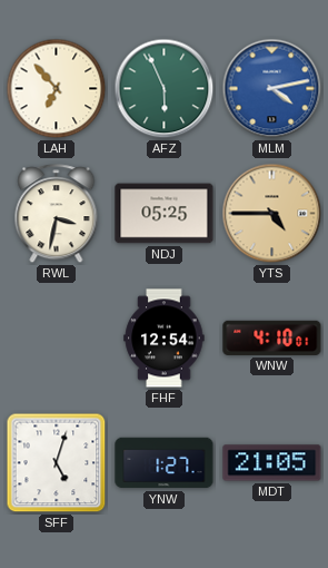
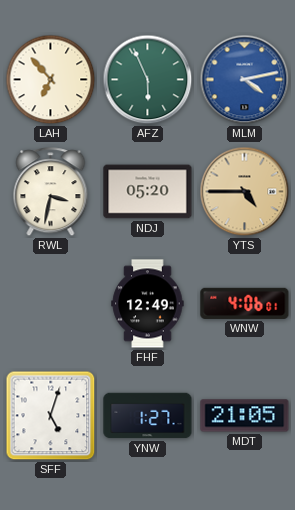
NDJ: 05:25 -> 05:20 (148, 192)
FHF: 12:54 -> 12:49 (148, 304)
WNW: 4:10 -> 4:06 (245, 303)
